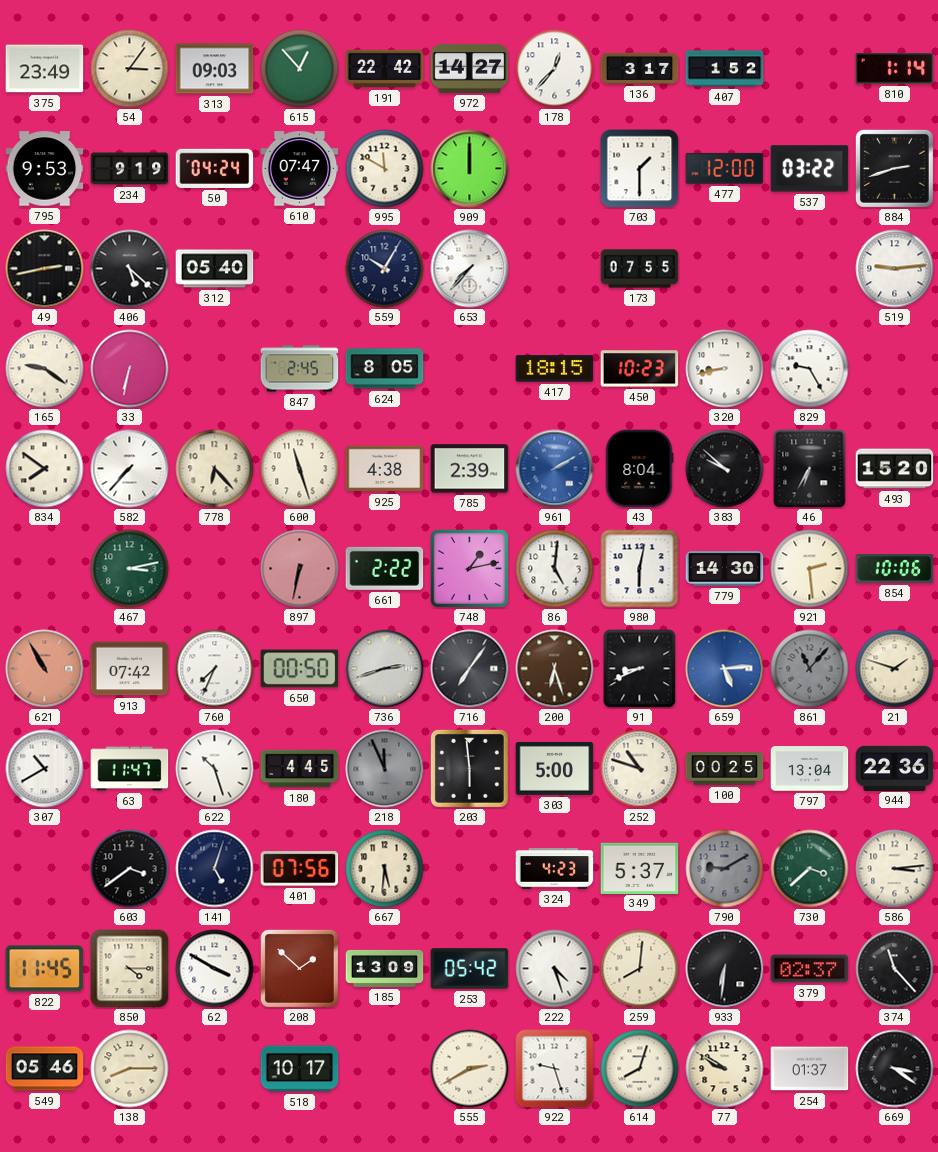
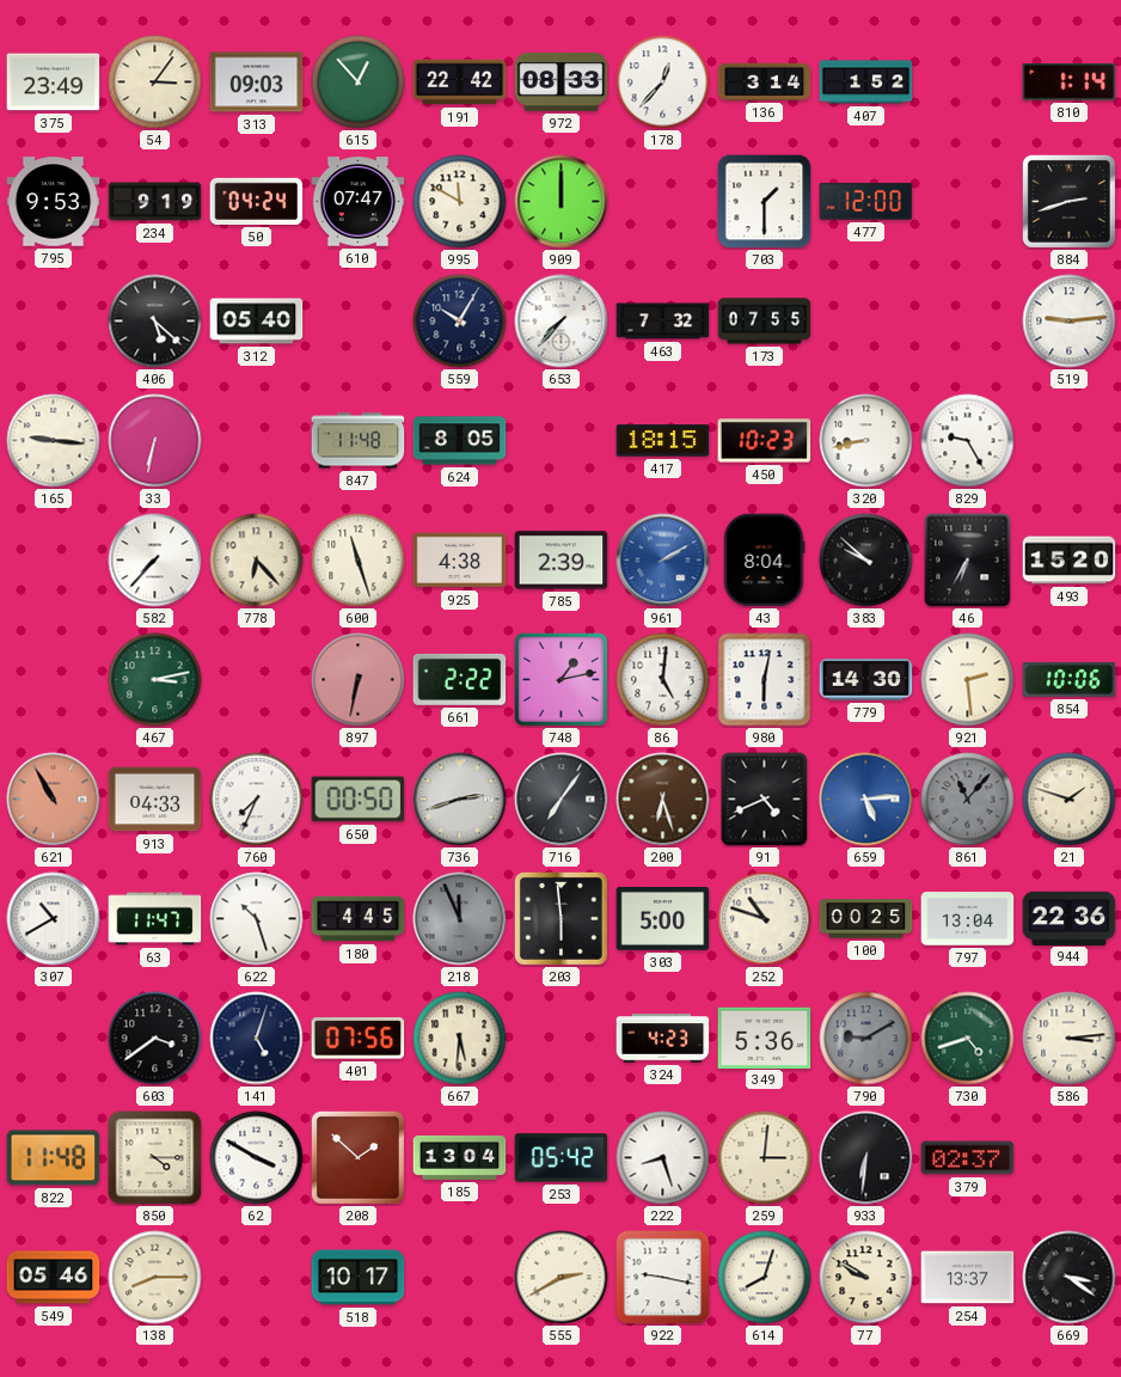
972: 14:27 -> 08:33 (562, 81)
136: 3:17 -> 3:14 (765, 81)
537: 03:22 -> none (810, 169)
49: 2:43 -> none (45, 269)
463: none -> 7:32 (663, 322)
165: 9:21 -> 9:16 (54, 441)
847: 2:45 -> 11:48 (359, 441)
834: 7:51 -> none (45, 469)
913: 07:42 -> 04:33 (155, 800)
91: 8:41 -> 4:41 (765, 800)
349: 5:37 -> 5:36 (765, 1038)
730: 3:38 -> 4:42 (968, 1039)
822: 11:45 -> 11:48 (54, 1158)
185: 13:09 -> 13:04 (460, 1157)
222: 4:27 -> 8:27 (663, 1158)
259: 8:01 -> 3:01 (765, 1158)
374: 11:23 -> none (895, 969)
922: 9:27 -> 9:17 (663, 1278)
254: 01:37 -> 13:37 (968, 1278)
